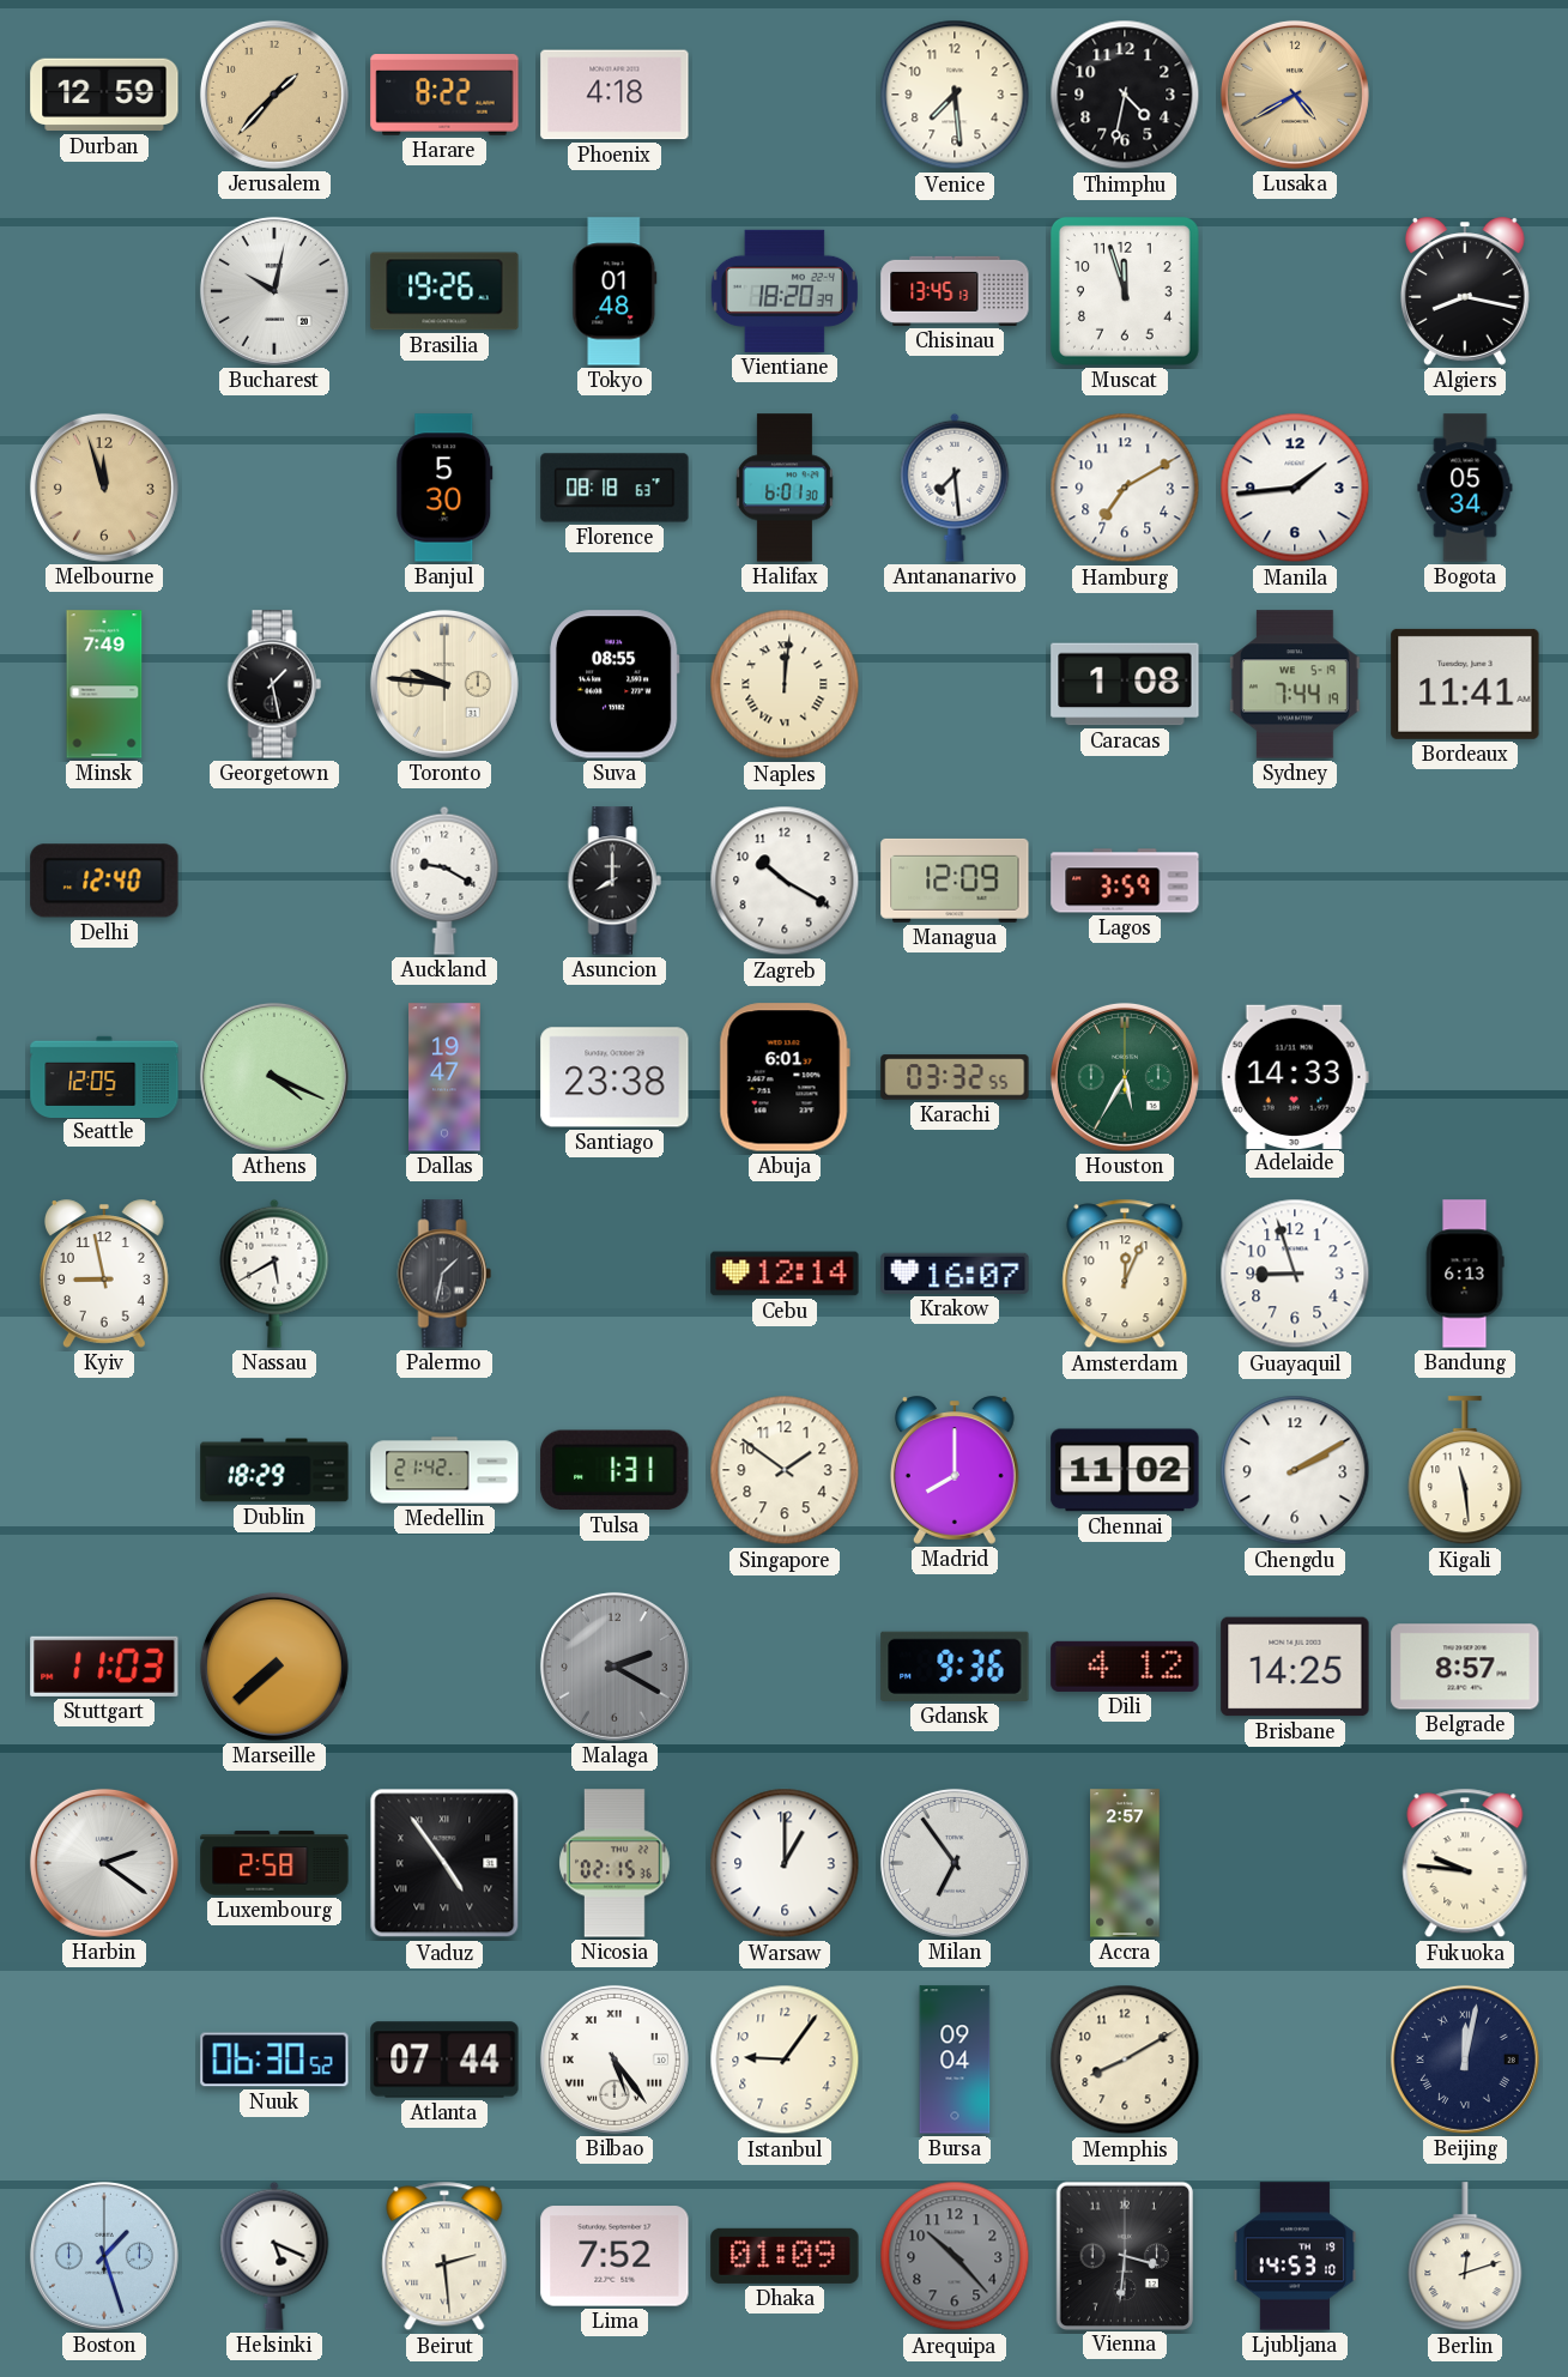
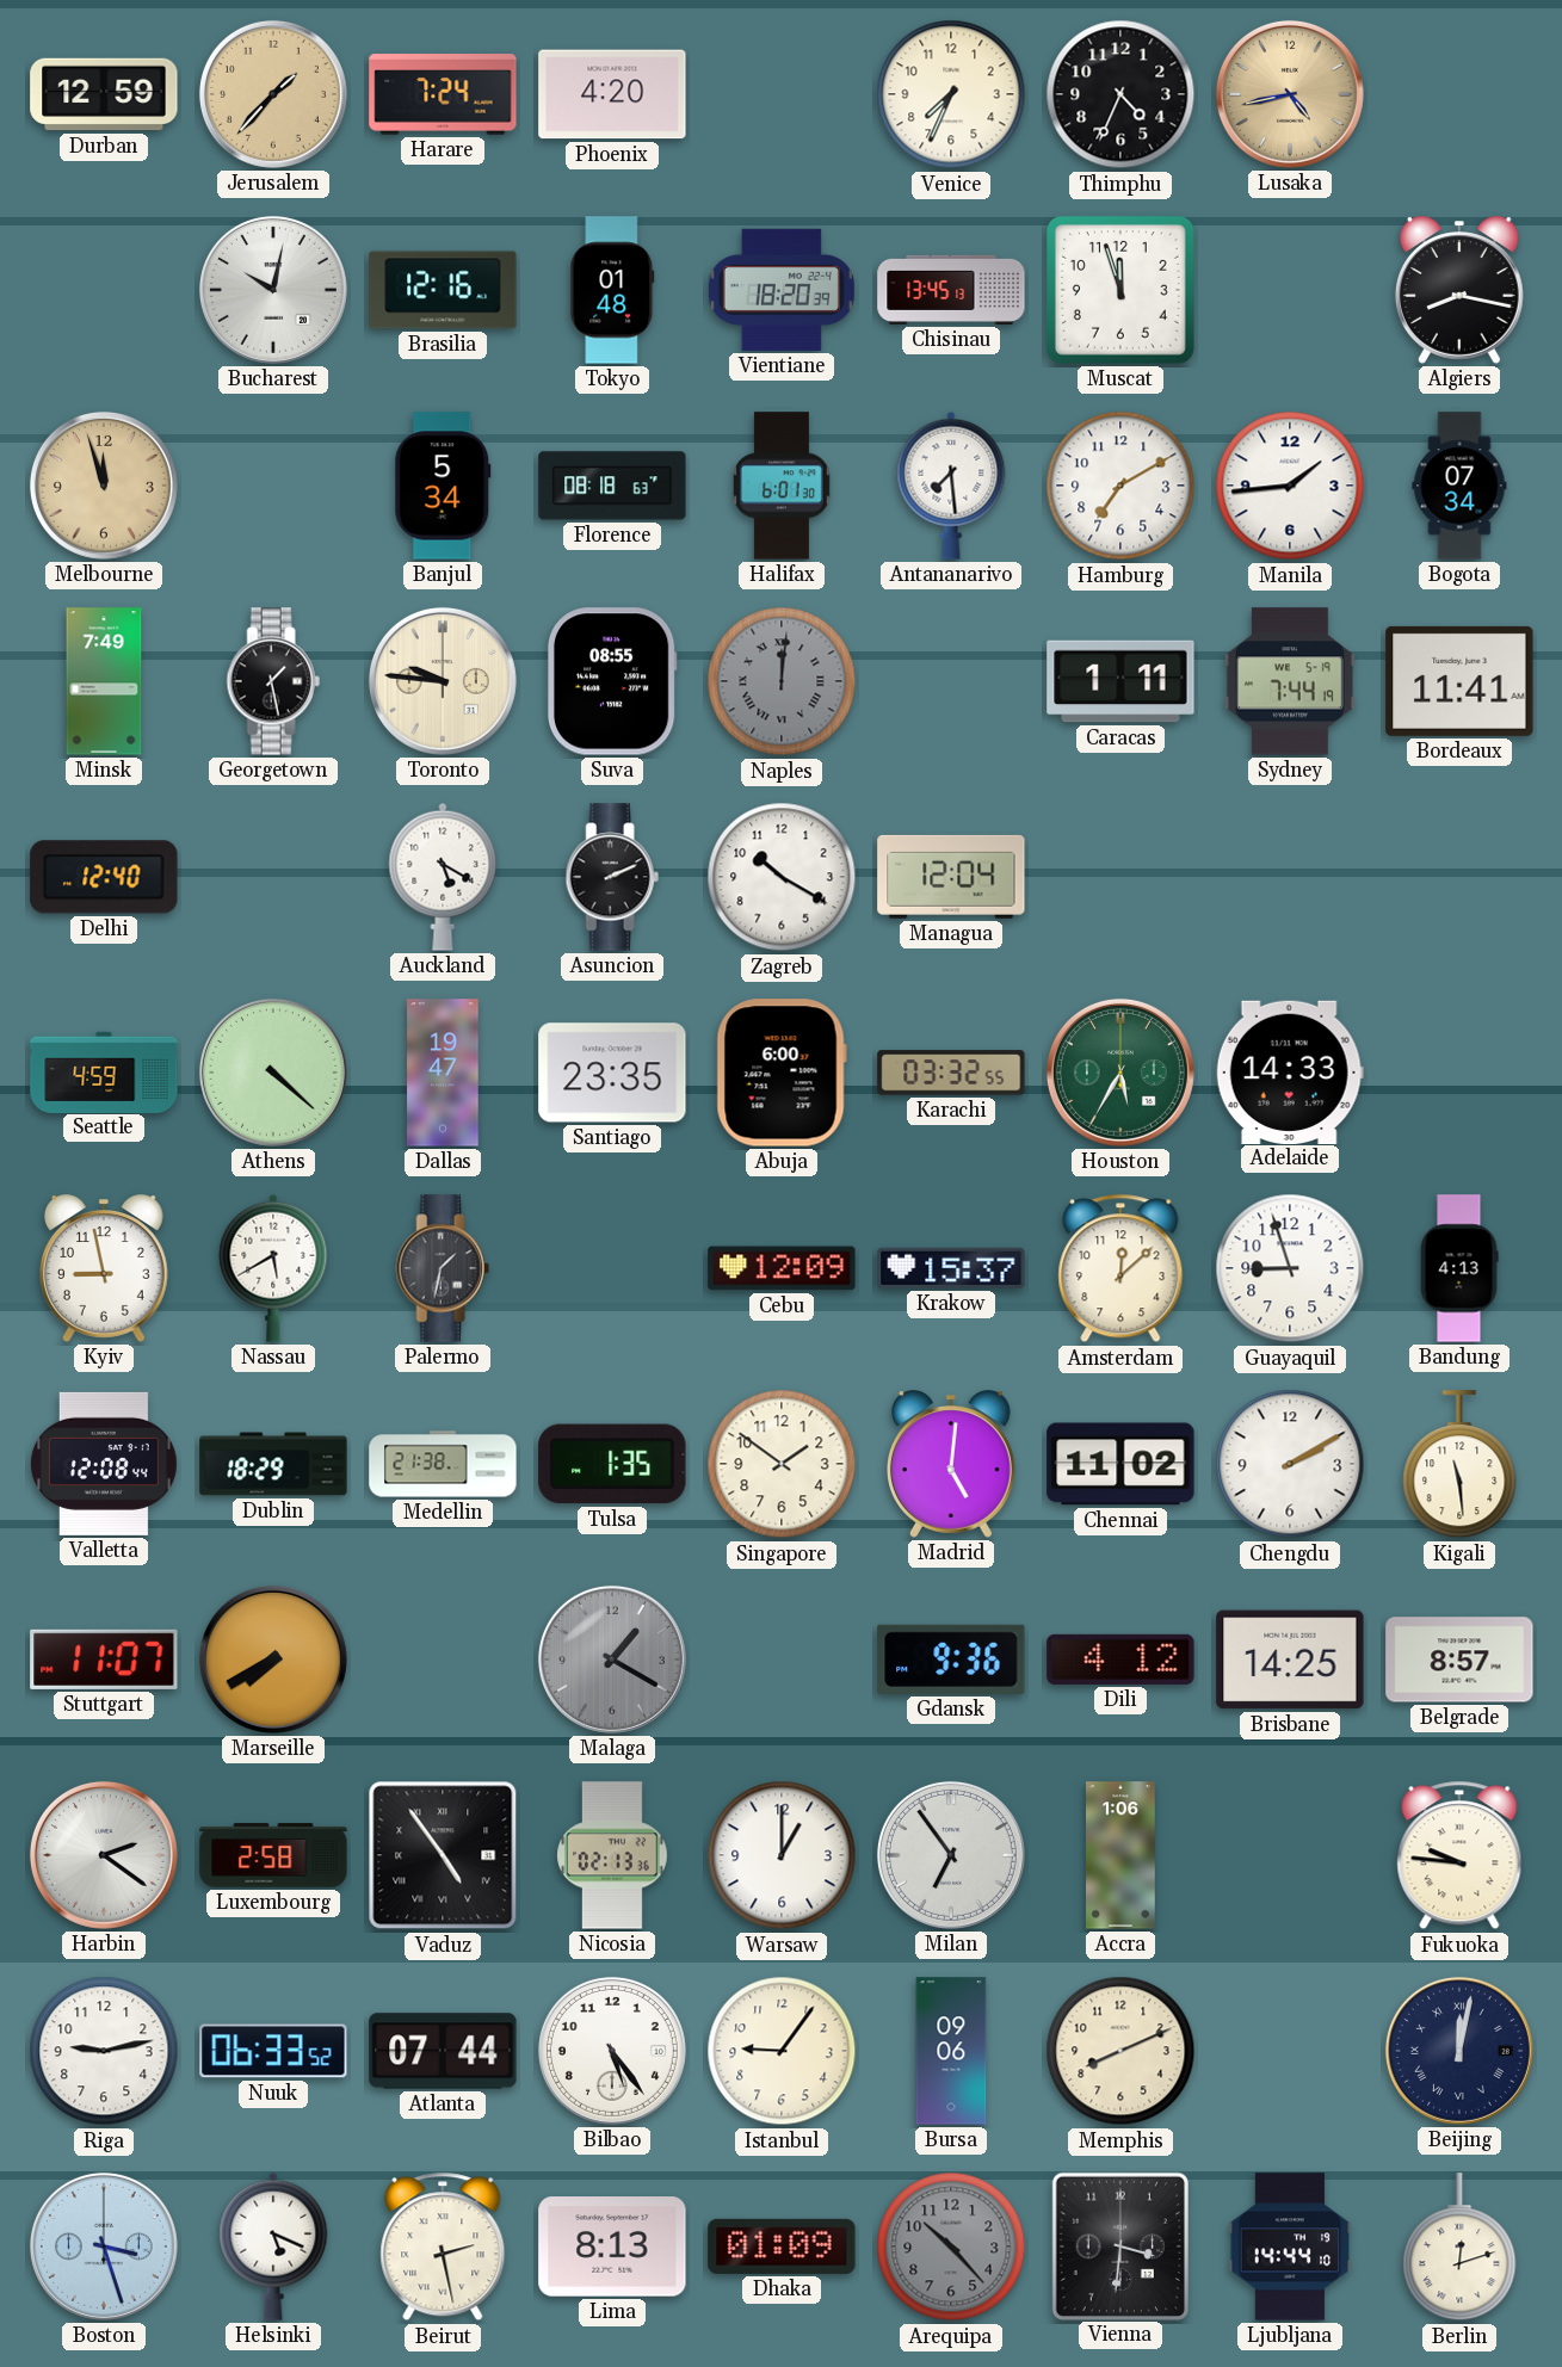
Harare: 8:22 -> 7:24 (443, 94)
Phoenix: 4:18 -> 4:20 (612, 94)
Venice: 7:29 -> 7:34 (951, 94)
Thimphu: 4:32 -> 4:34 (1120, 94)
Lusaka: 4:40 -> 4:43 (1290, 94)
Brasilia: 19:26 -> 12:16 (443, 290)
Banjul: 5:30 -> 5:34 (443, 486)
Bogota: 05:34 -> 07:34 (1459, 486)
Naples dial: cream -> grey (782, 681)
Caracas: 1:08 -> 1:11 (1120, 681)
Auckland: 9:20 -> 5:20 (443, 877)
Asuncion: 8:00 -> 2:11 (612, 877)
Managua: 12:09 -> 12:04 (951, 877)
Lagos: 3:59 -> none (1125, 881)
Seattle: 12:05 -> 4:59 (104, 1071)
Athens: 4:19 -> 4:22 (273, 1073)
Santiago: 23:38 -> 23:35 (612, 1073)
Abuja: 6:01 -> 6:00 (782, 1073)
Cebu: 12:14 -> 12:09 (782, 1268)
Krakow: 16:07 -> 15:37 (951, 1268)
Amsterdam: 12:04 -> 12:08 (1120, 1268)
Bandung: 6:13 -> 4:13 (1459, 1268)
Valletta: none -> 12:08 (104, 1464)
Medellin: 21:42 -> 21:38 (443, 1464)
Tulsa: 1:31 -> 1:35 (612, 1464)
Madrid: 8:00 -> 5:01 (951, 1464)
Stuttgart: 11:03 -> 11:07 (104, 1660)
Marseille: 7:38 -> 7:40 (273, 1660)
Malaga: 2:20 -> 1:20 (612, 1660)
Nicosia: 02:15 -> 02:13 (612, 1855)
Accra: 2:57 -> 1:06 (1120, 1855)
Riga: none -> 9:13 (104, 2051)
Nuuk: 06:30 -> 06:33 (273, 2051)
Bilbao numerals: Roman -> Arabic (612, 2051)
Bursa: 09:04 -> 09:06 (951, 2051)
Memphis: 8:10 -> 8:11 (1120, 2051)
Boston: 1:27 -> 3:27 (104, 2247)
Beirut: 2:29 -> 2:28 (443, 2247)
Lima: 7:52 -> 8:13 (612, 2247)
Ljubljana: 14:53 -> 14:44 (1290, 2247)
